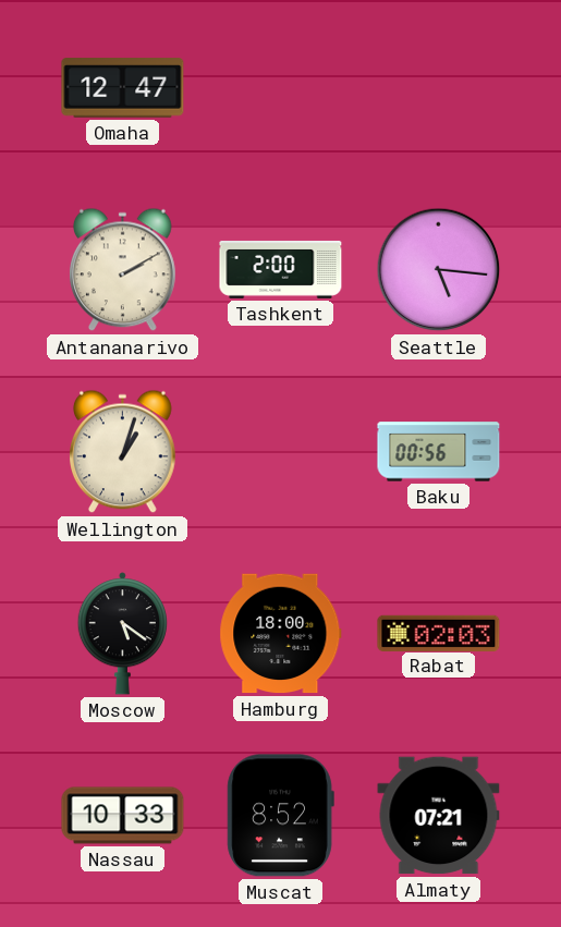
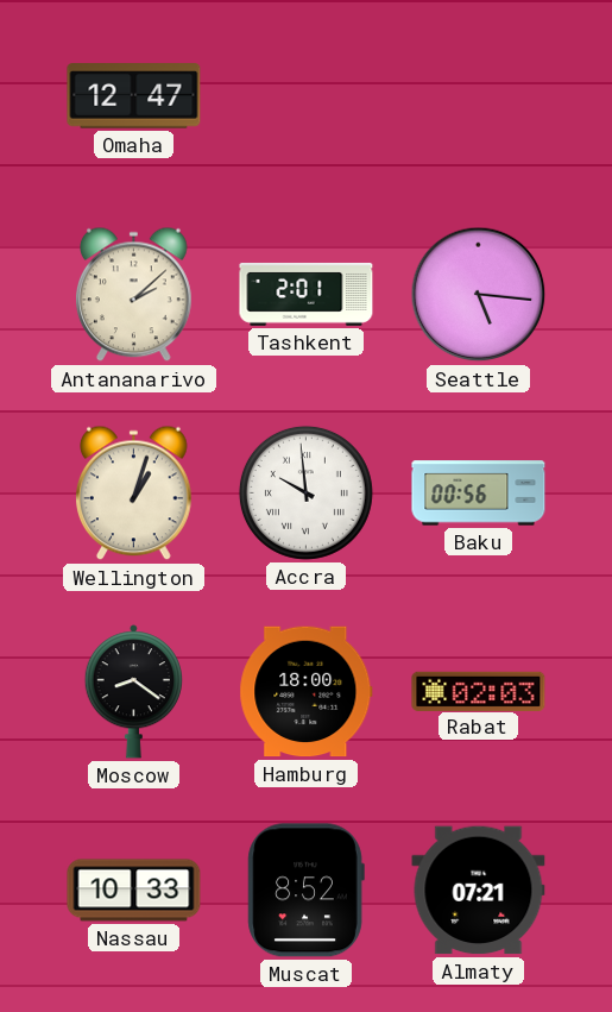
Antananarivo: 2:10 -> 2:08 (134, 295)
Tashkent: 2:00 -> 2:01 (307, 294)
Accra: none -> 9:59 (305, 492)
Moscow: 5:21 -> 8:21 (133, 692)
